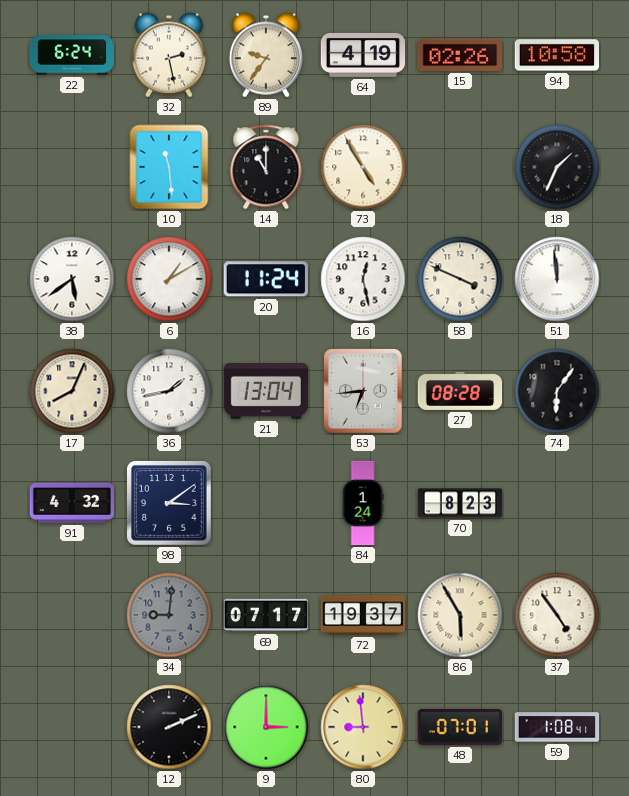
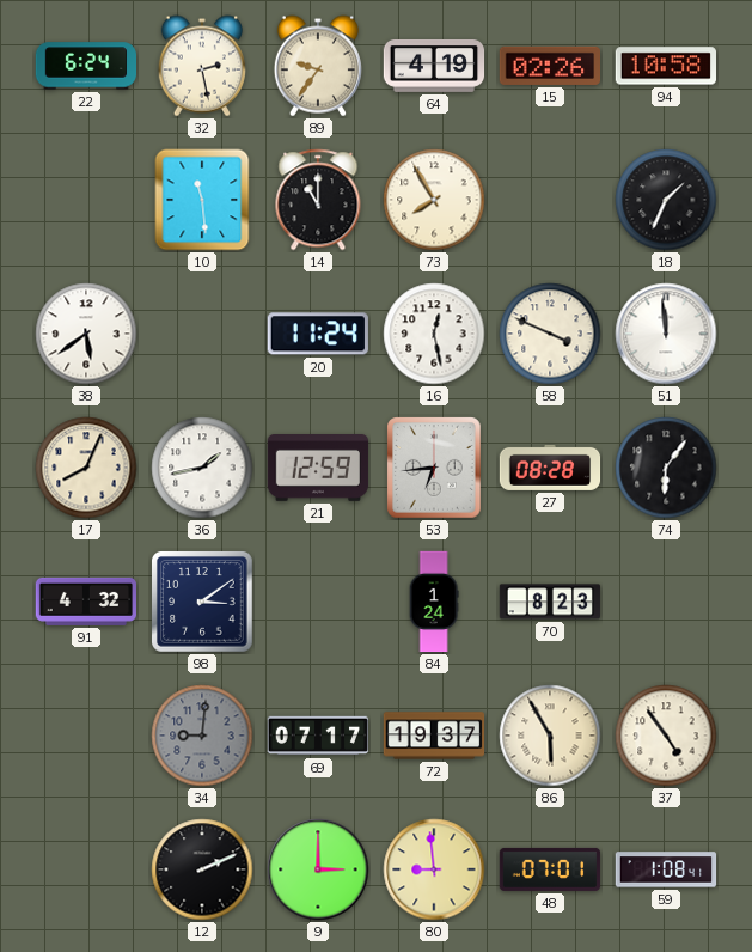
73: 4:55 -> 7:55 (434, 200)
6: 1:10 -> none (169, 279)
21: 13:04 -> 12:59 (318, 469)
